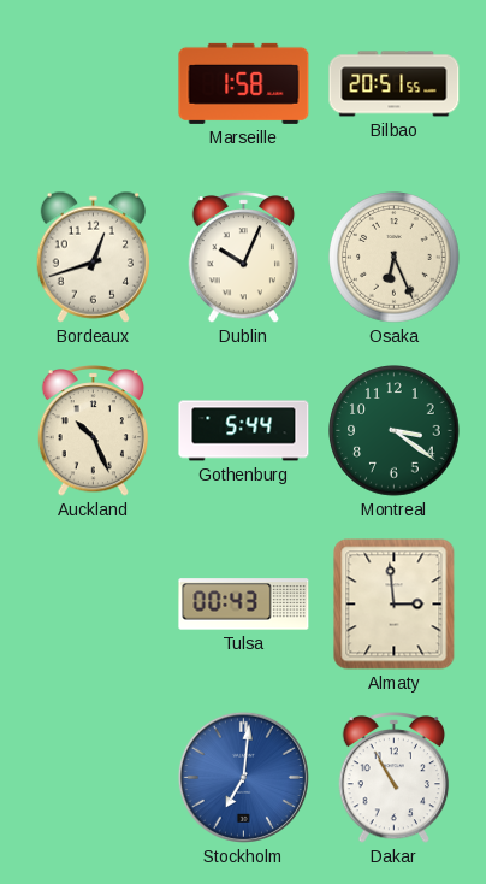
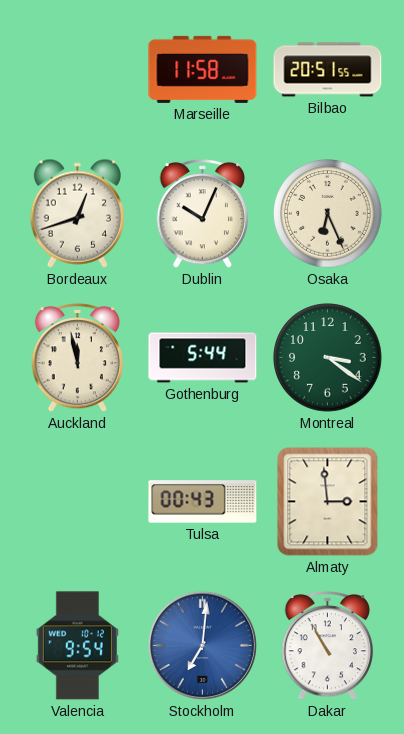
Marseille: 1:58 -> 11:58 (203, 69)
Auckland: 10:26 -> 11:58 (78, 358)
Valencia: none -> 9:54 (77, 646)
